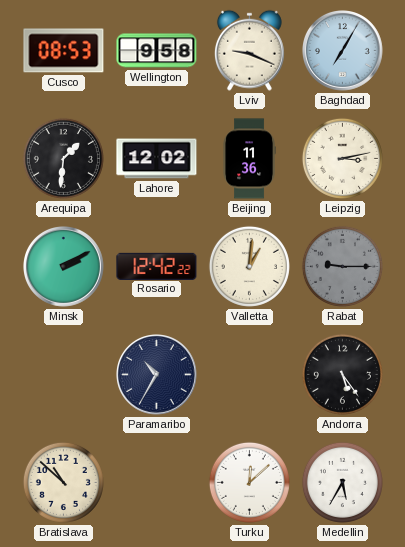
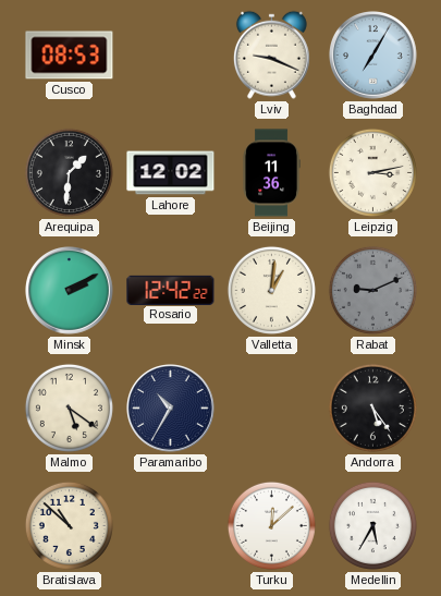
Wellington: 9:58 -> none (157, 51)
Rabat: 9:15 -> 9:11 (372, 290)
Malmo: none -> 5:21 (69, 408)
